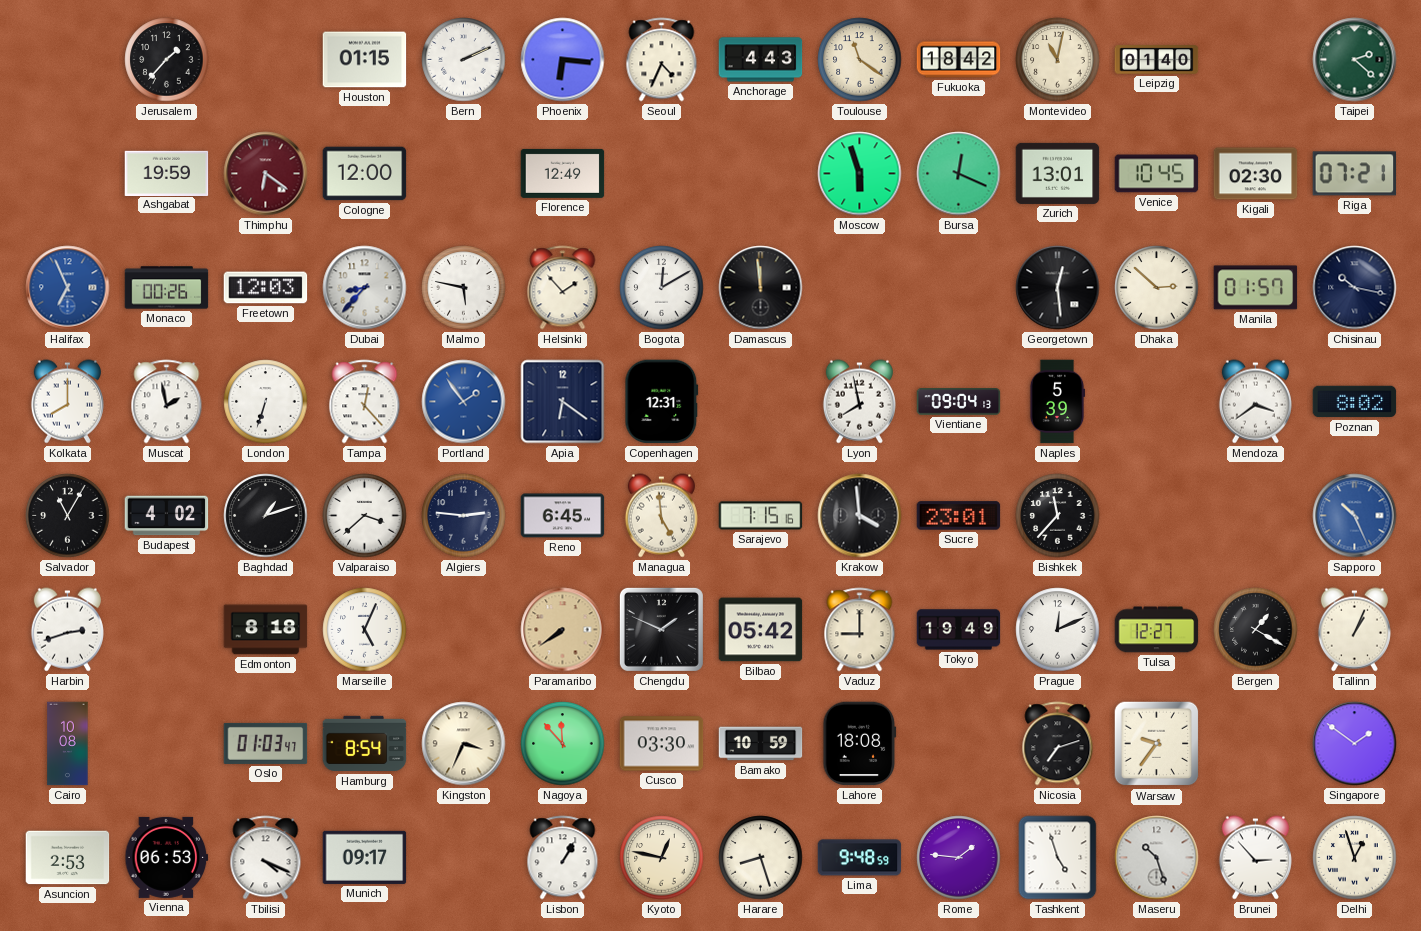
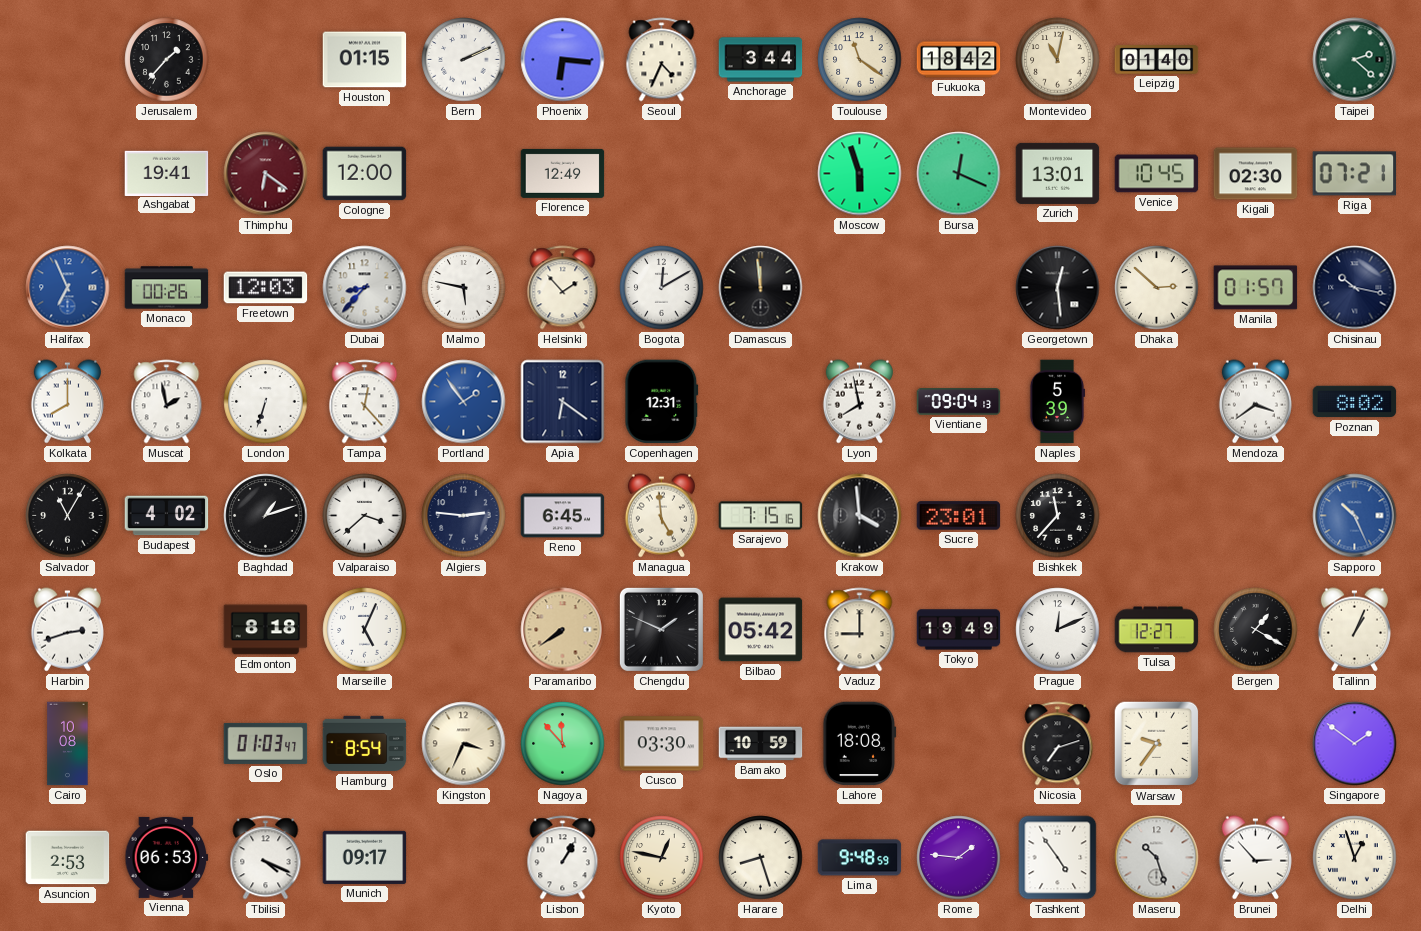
Anchorage: 4:43 -> 3:44 (761, 60)
Ashgabat: 19:59 -> 19:41 (167, 173)
Tashkent: 4:57 -> 4:54 (1058, 858)
